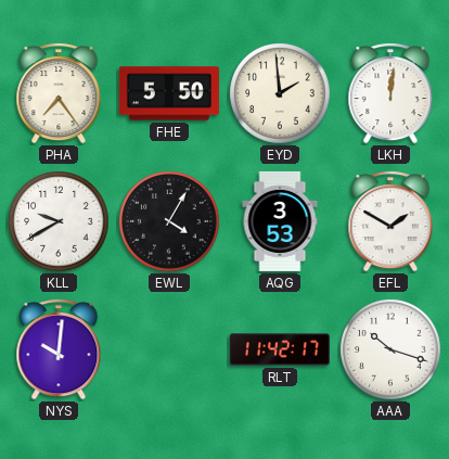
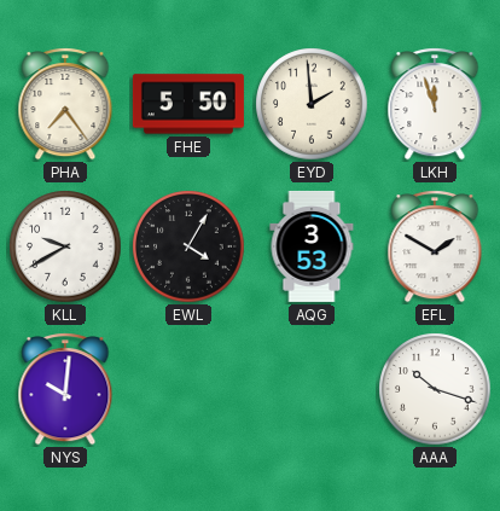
LKH: 12:01 -> 11:57 (435, 104)
RLT: 11:42 -> none (280, 349)
